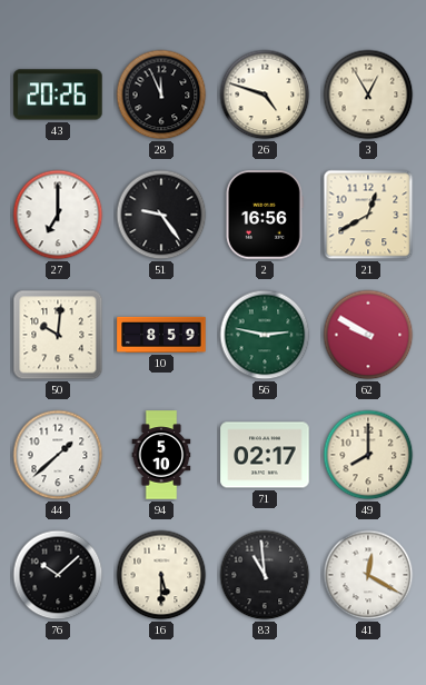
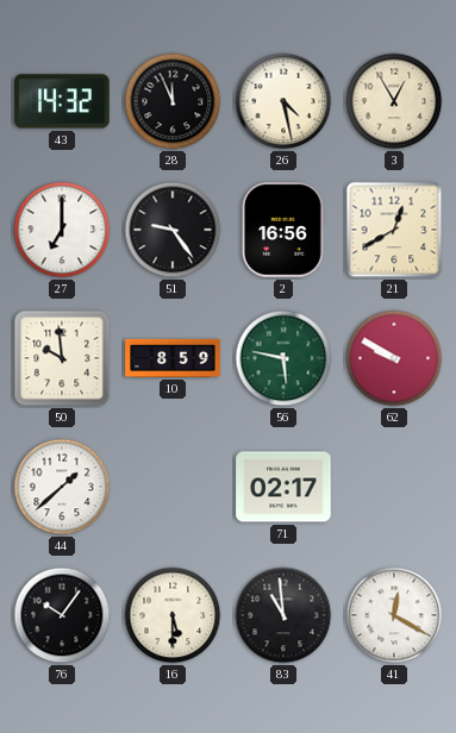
43: 20:26 -> 14:32 (62, 101)
26: 4:48 -> 4:28 (283, 101)
50: 10:01 -> 9:59 (62, 358)
56: 2:47 -> 5:47 (283, 358)
94: 5:10 -> none (161, 455)
49: 8:00 -> none (368, 455)
76: 10:08 -> 10:06 (62, 615)
